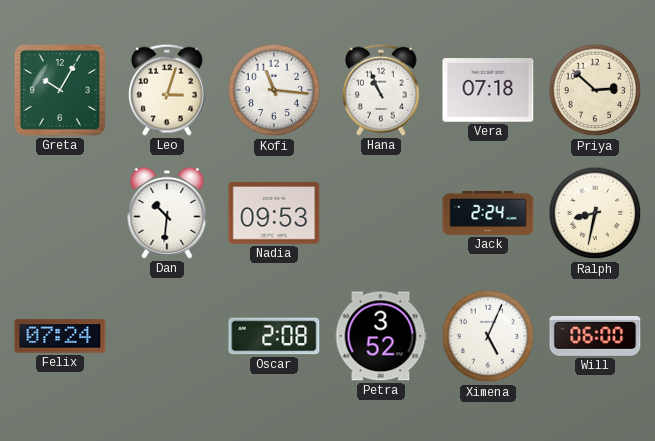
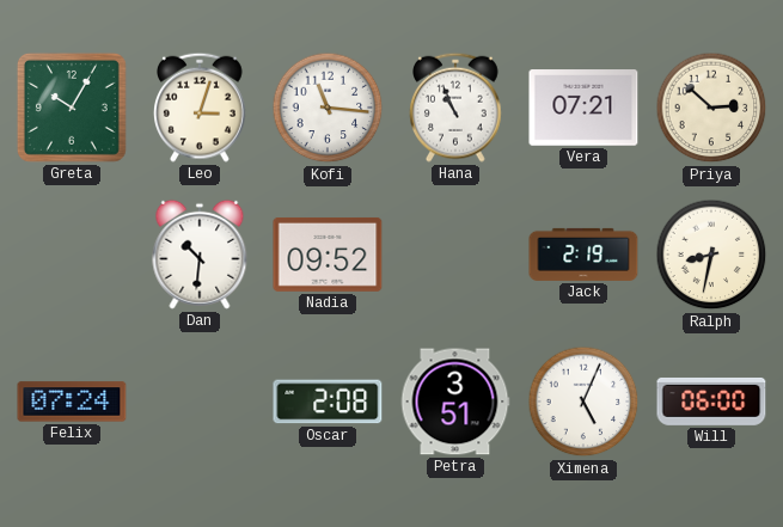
Vera: 07:18 -> 07:21 (583, 108)
Nadia: 09:53 -> 09:52 (328, 255)
Jack: 2:24 -> 2:19 (583, 255)
Petra: 3:52 -> 3:51 (455, 402)
